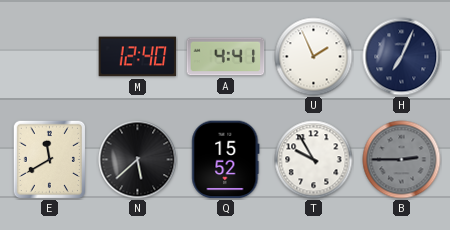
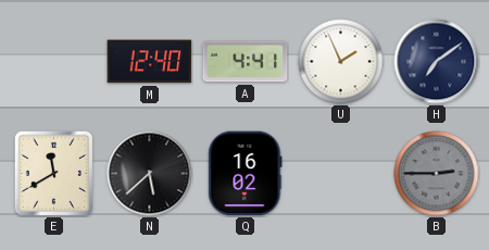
H: 7:04 -> 7:09 (437, 62)
Q: 15:52 -> 16:02 (246, 174)
T: 9:55 -> none (314, 160)
